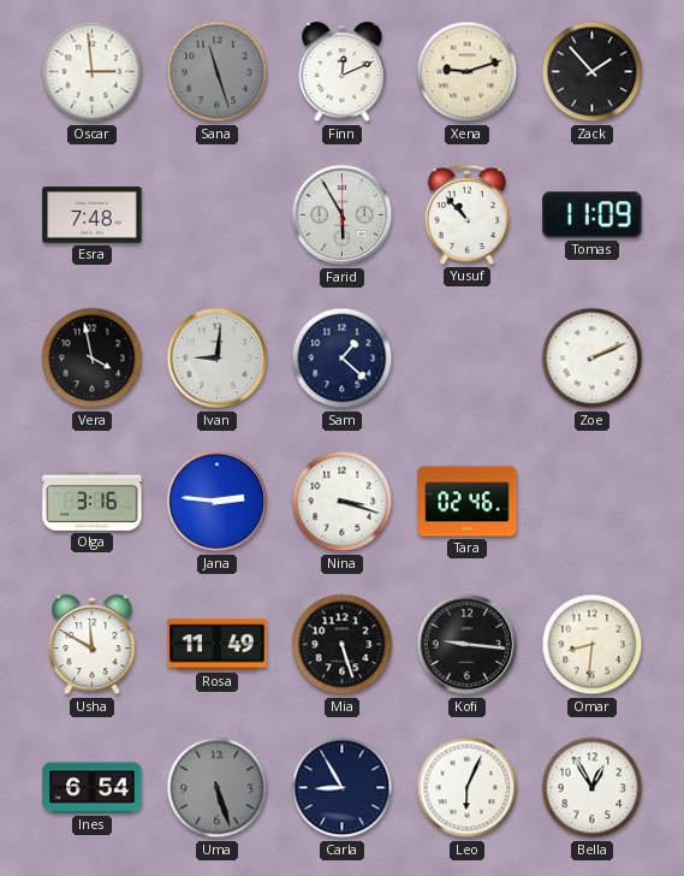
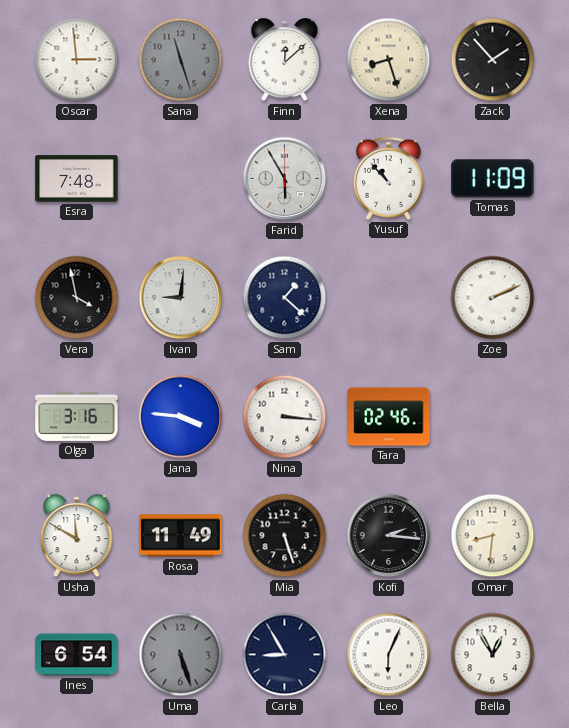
Finn: 12:11 -> 12:08 (285, 60)
Xena: 9:12 -> 8:27 (389, 60)
Jana: 2:46 -> 3:46 (181, 417)
Nina: 3:18 -> 3:16 (285, 417)
Kofi: 9:16 -> 2:16 (389, 536)
